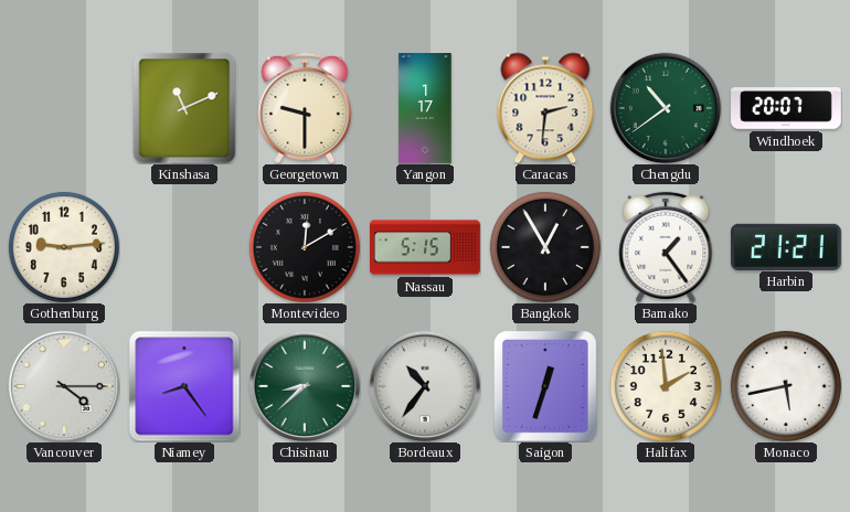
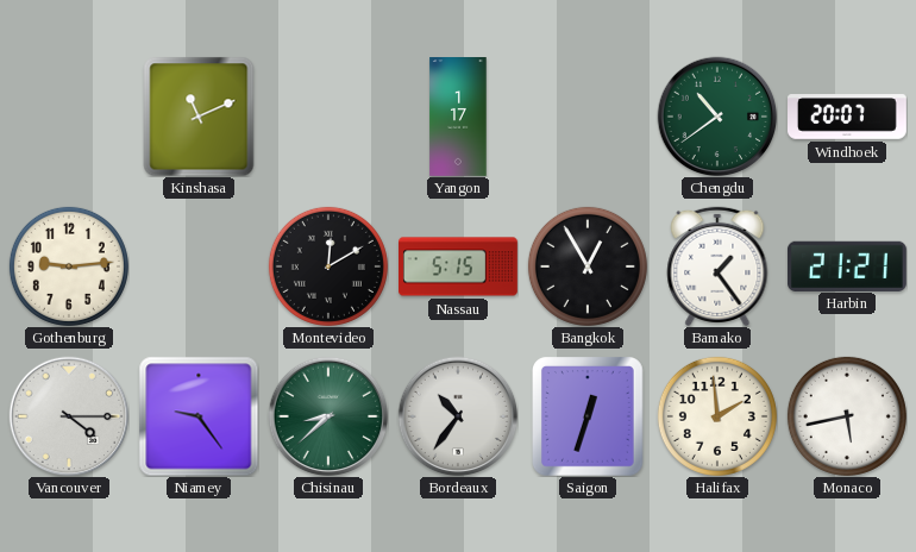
Georgetown: 9:30 -> none (305, 108)
Caracas: 2:31 -> none (545, 108)
Niamey: 8:24 -> 9:24 (199, 416)
